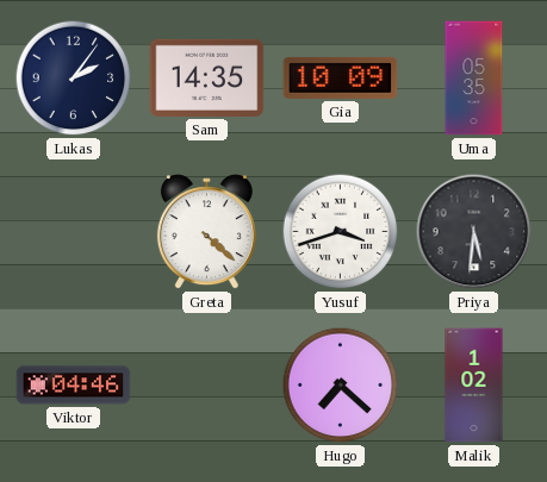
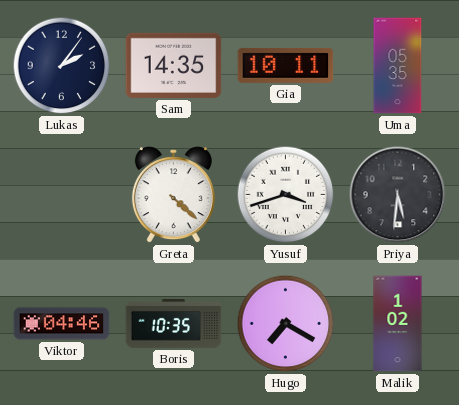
Gia: 10:09 -> 10:11 (286, 65)
Boris: none -> 10:35 (174, 324)
Hugo: 7:22 -> 7:20 (286, 324)
